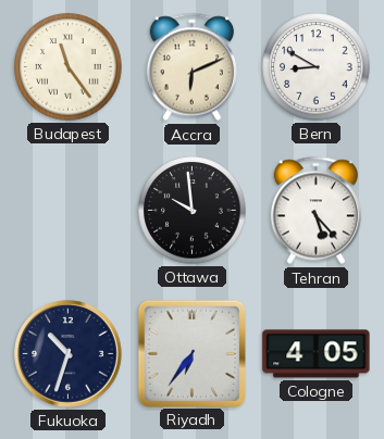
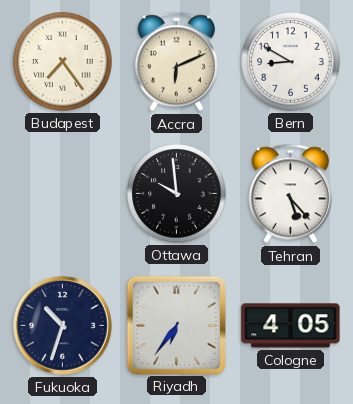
Budapest: 11:24 -> 7:24 (63, 62)
